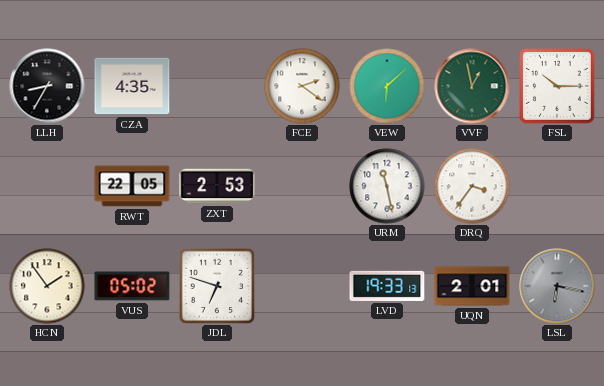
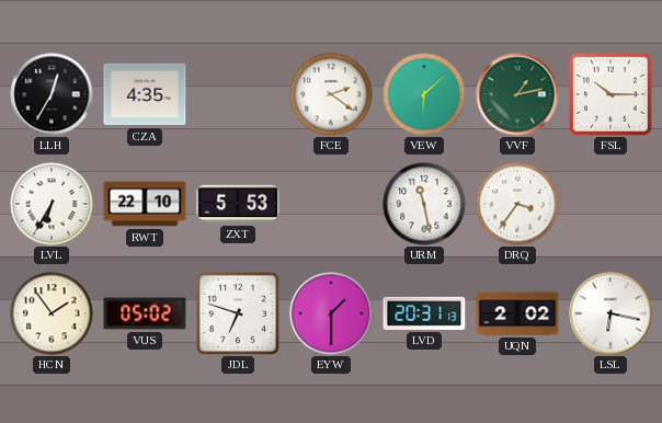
LLH: 8:35 -> 12:35 (52, 94)
VVF: 12:58 -> 1:13 (517, 94)
LVL: none -> 6:35 (52, 204)
RWT: 22:05 -> 22:10 (145, 204)
ZXT: 2:53 -> 5:53 (238, 204)
EYW: none -> 1:30 (331, 313)
LVD: 19:33 -> 20:31 (424, 313)
UQN: 2:01 -> 2:02 (517, 313)
LSL dial: grey -> white (610, 313)
